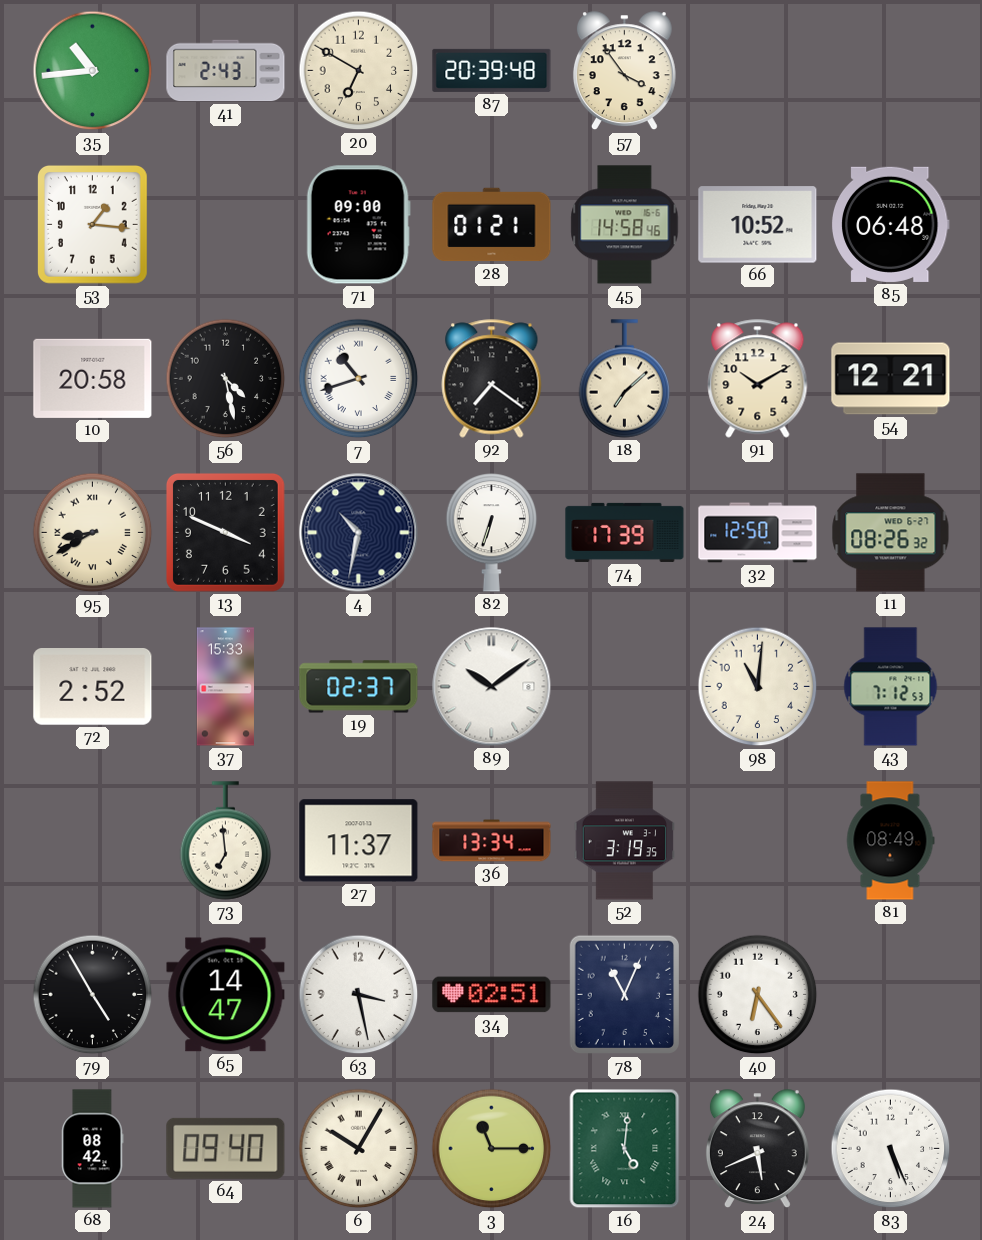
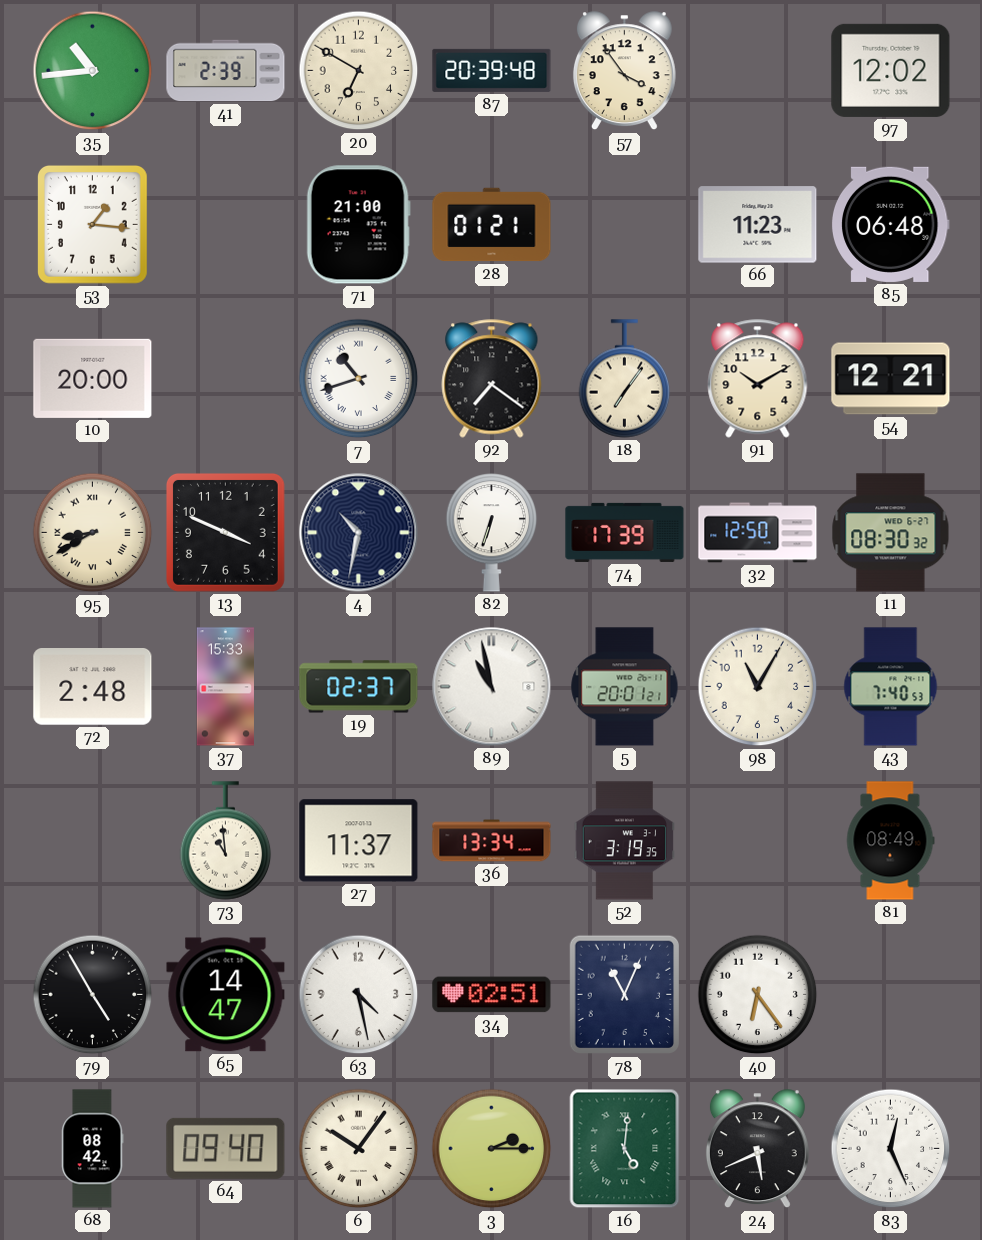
41: 2:43 -> 2:39 (226, 71)
97: none -> 12:02 (891, 70)
71: 09:00 -> 21:00 (358, 225)
45: 14:58 -> none (625, 225)
66: 10:52 -> 11:23 (758, 225)
10: 20:58 -> 20:00 (93, 378)
56: 4:28 -> none (226, 379)
18: 7:08 -> 7:06 (625, 379)
11: 08:26 -> 08:30 (891, 533)
72: 2:52 -> 2:48 (93, 687)
89: 10:09 -> 10:58 (492, 687)
5: none -> 20:01 (625, 687)
98: 11:01 -> 11:05 (758, 687)
43: 7:12 -> 7:40 (891, 687)
73: 6:59 -> 10:59 (226, 841)
63: 3:28 -> 4:28 (359, 995)
6: 10:05 -> 10:06 (359, 1149)
3: 11:15 -> 2:15 (492, 1149)
83: 5:26 -> 12:26 (891, 1149)
